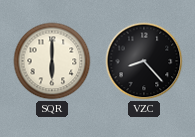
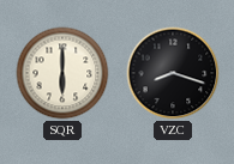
VZC: 8:23 -> 8:18 (173, 73)
